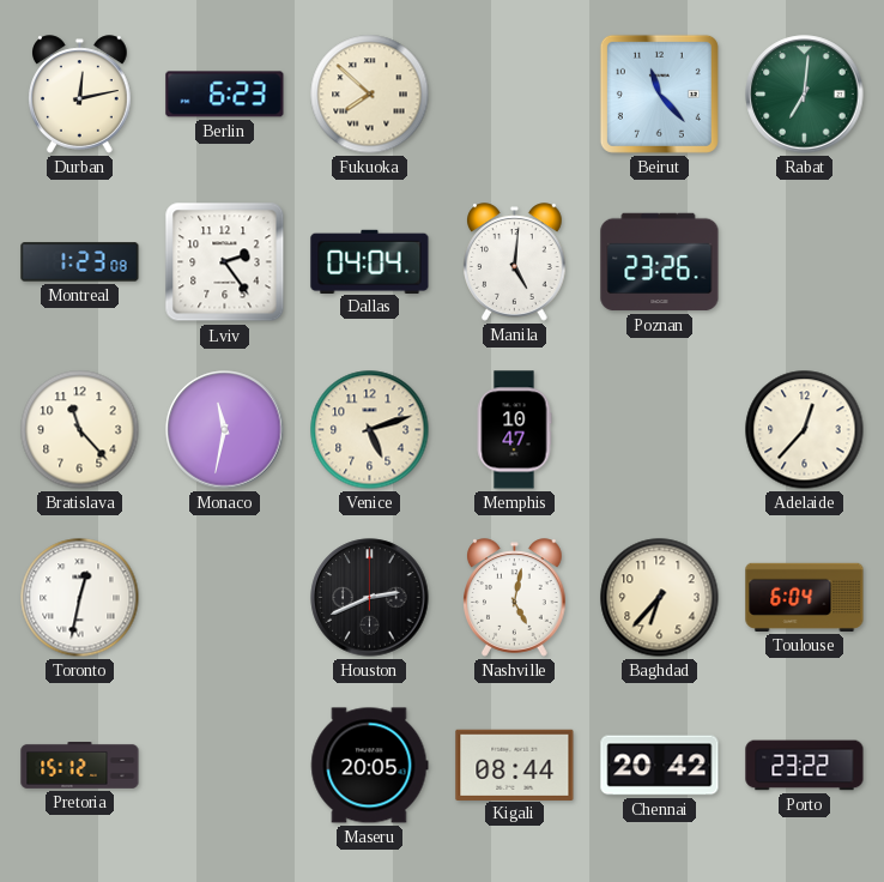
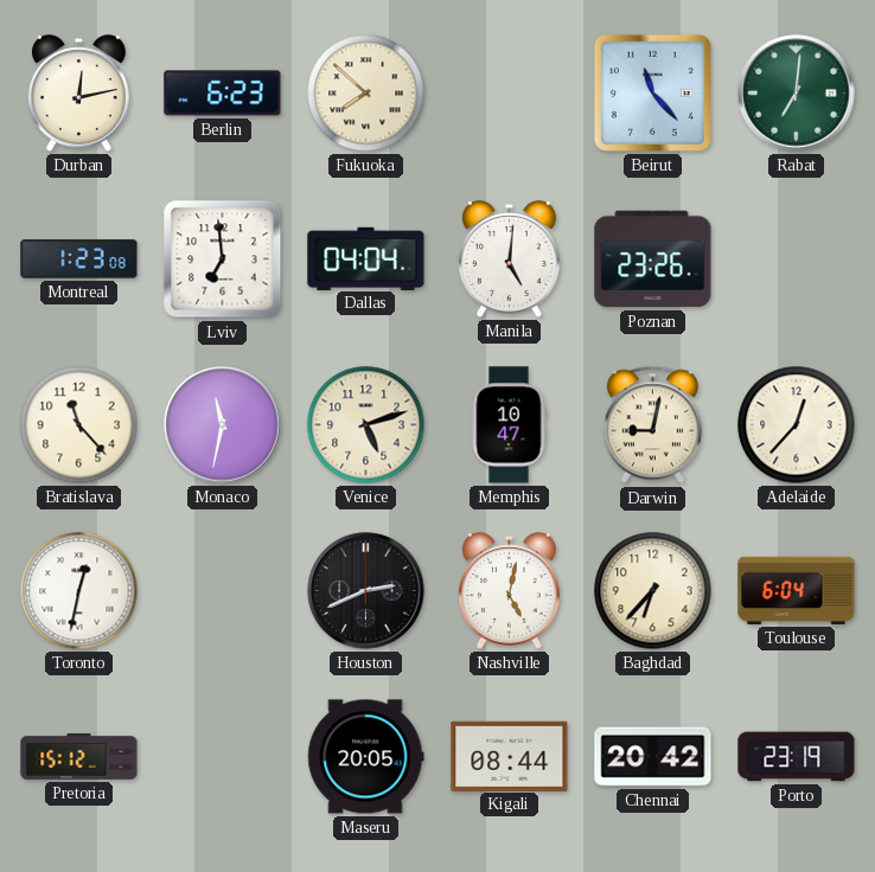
Lviv: 2:24 -> 6:59 (223, 259)
Darwin: none -> 9:02 (652, 425)
Porto: 23:22 -> 23:19 (797, 757)
